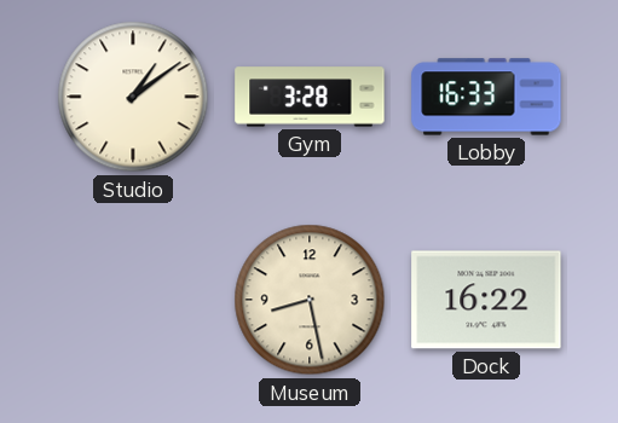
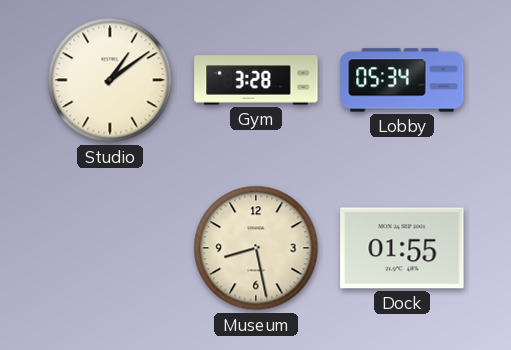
Lobby: 16:33 -> 05:34 (402, 80)
Dock: 16:22 -> 01:55 (402, 248)
